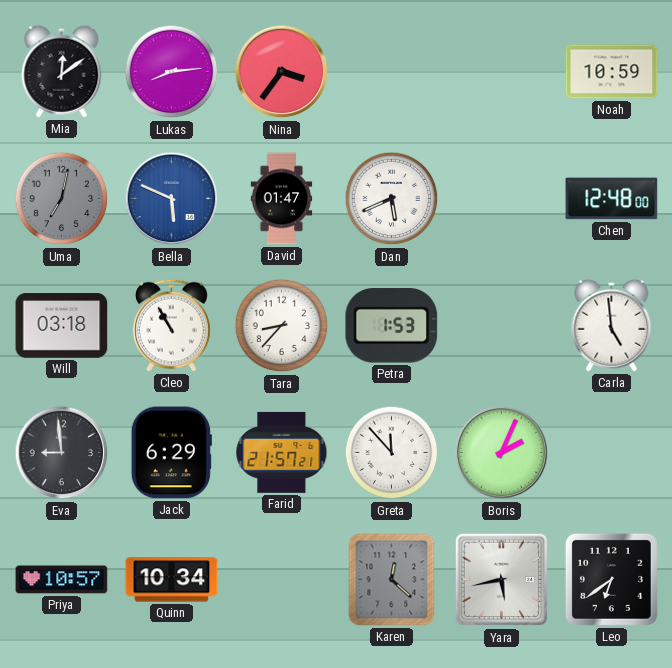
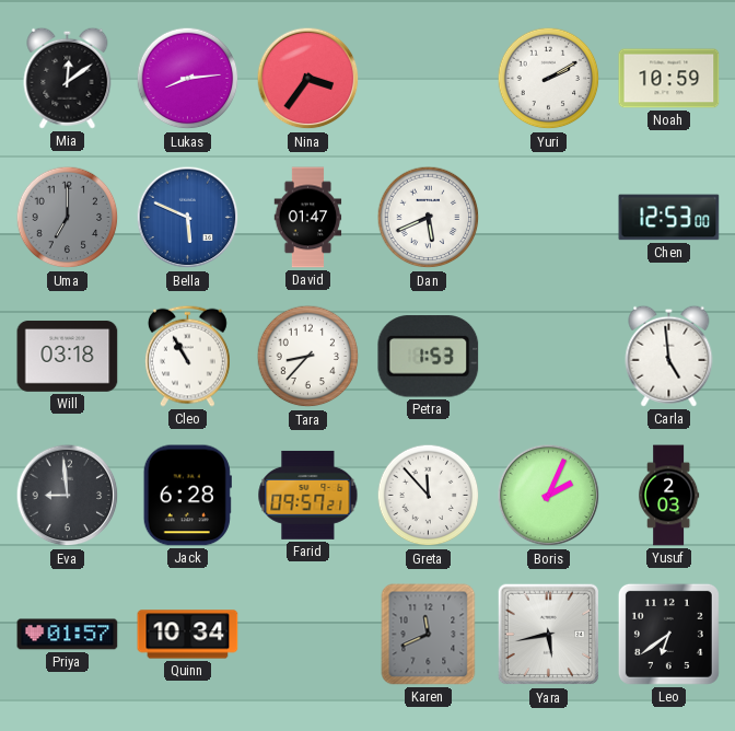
Yuri: none -> 2:10 (549, 79)
Uma: 7:02 -> 7:00 (68, 218)
Chen: 12:48 -> 12:53 (669, 218)
Jack: 6:29 -> 6:28 (187, 496)
Farid: 21:57 -> 09:57 (308, 495)
Yusuf: none -> 2:03 (668, 496)
Priya: 10:57 -> 01:57 (68, 635)
Karen: 12:22 -> 11:41 (429, 635)
